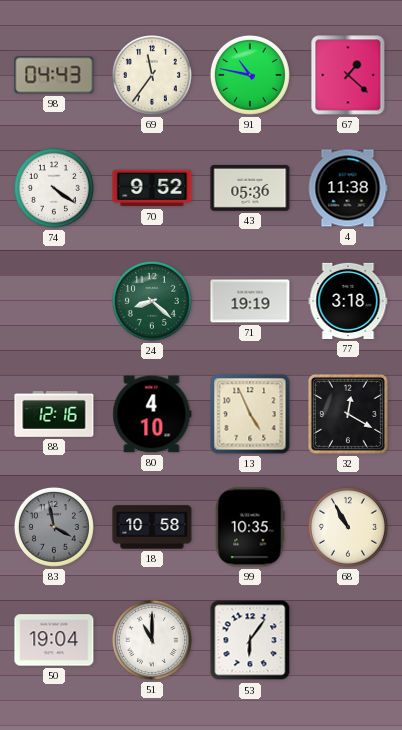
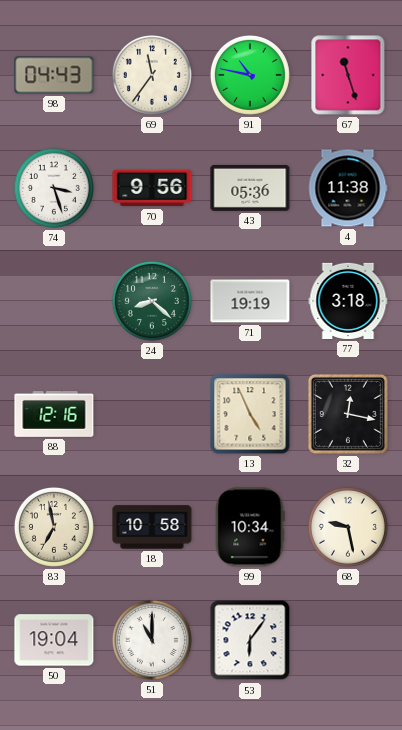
67: 1:22 -> 11:27 (348, 75)
74: 4:21 -> 3:27 (54, 188)
70: 9:52 -> 9:56 (152, 188)
80: 4:10 -> none (152, 414)
32: 12:20 -> 12:17 (348, 414)
83: 3:58 -> 6:58 (54, 527)
83 dial: grey -> cream (54, 527)
99: 10:35 -> 10:34 (250, 527)
68: 10:55 -> 9:28 (348, 527)
